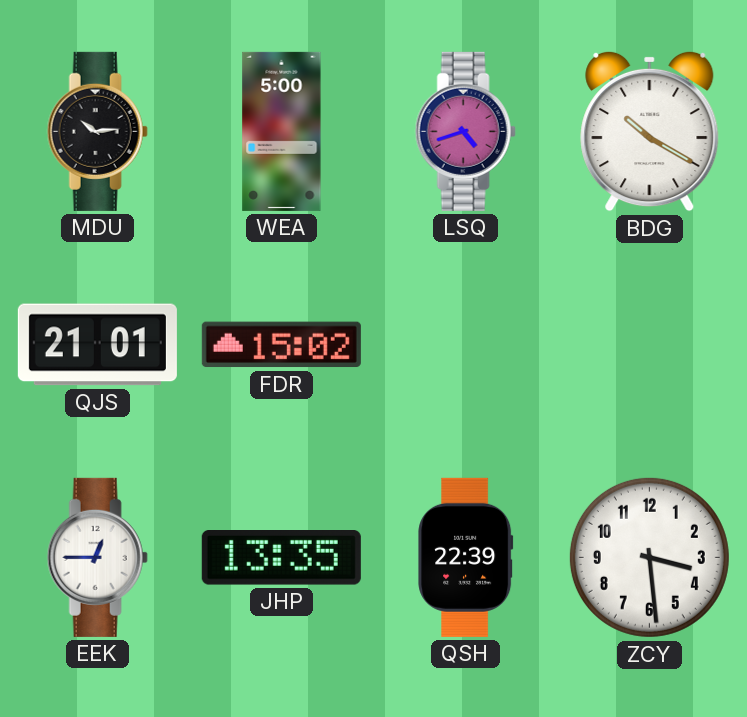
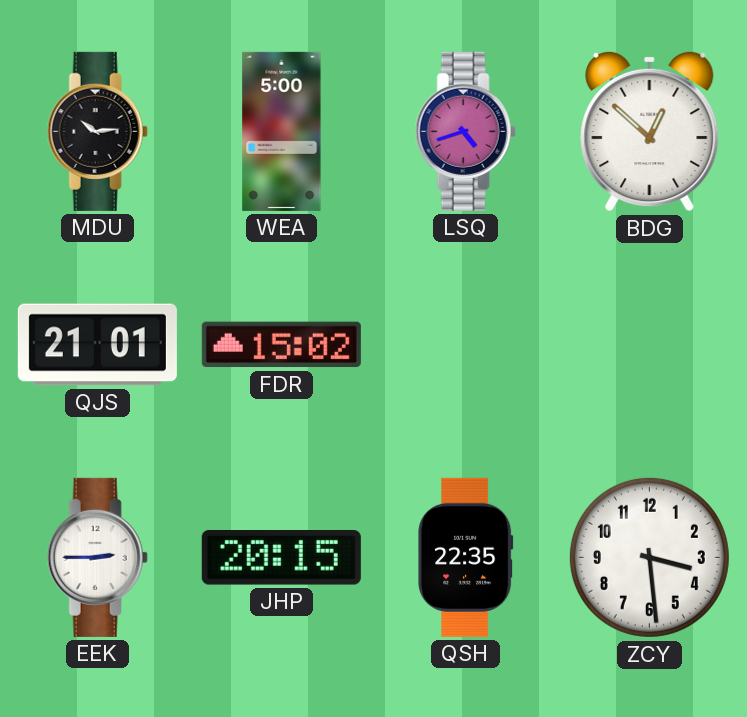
BDG: 10:20 -> 12:52 (650, 131)
EEK: 12:45 -> 2:45 (97, 557)
JHP: 13:35 -> 20:15 (281, 558)
QSH: 22:39 -> 22:35 (466, 557)
